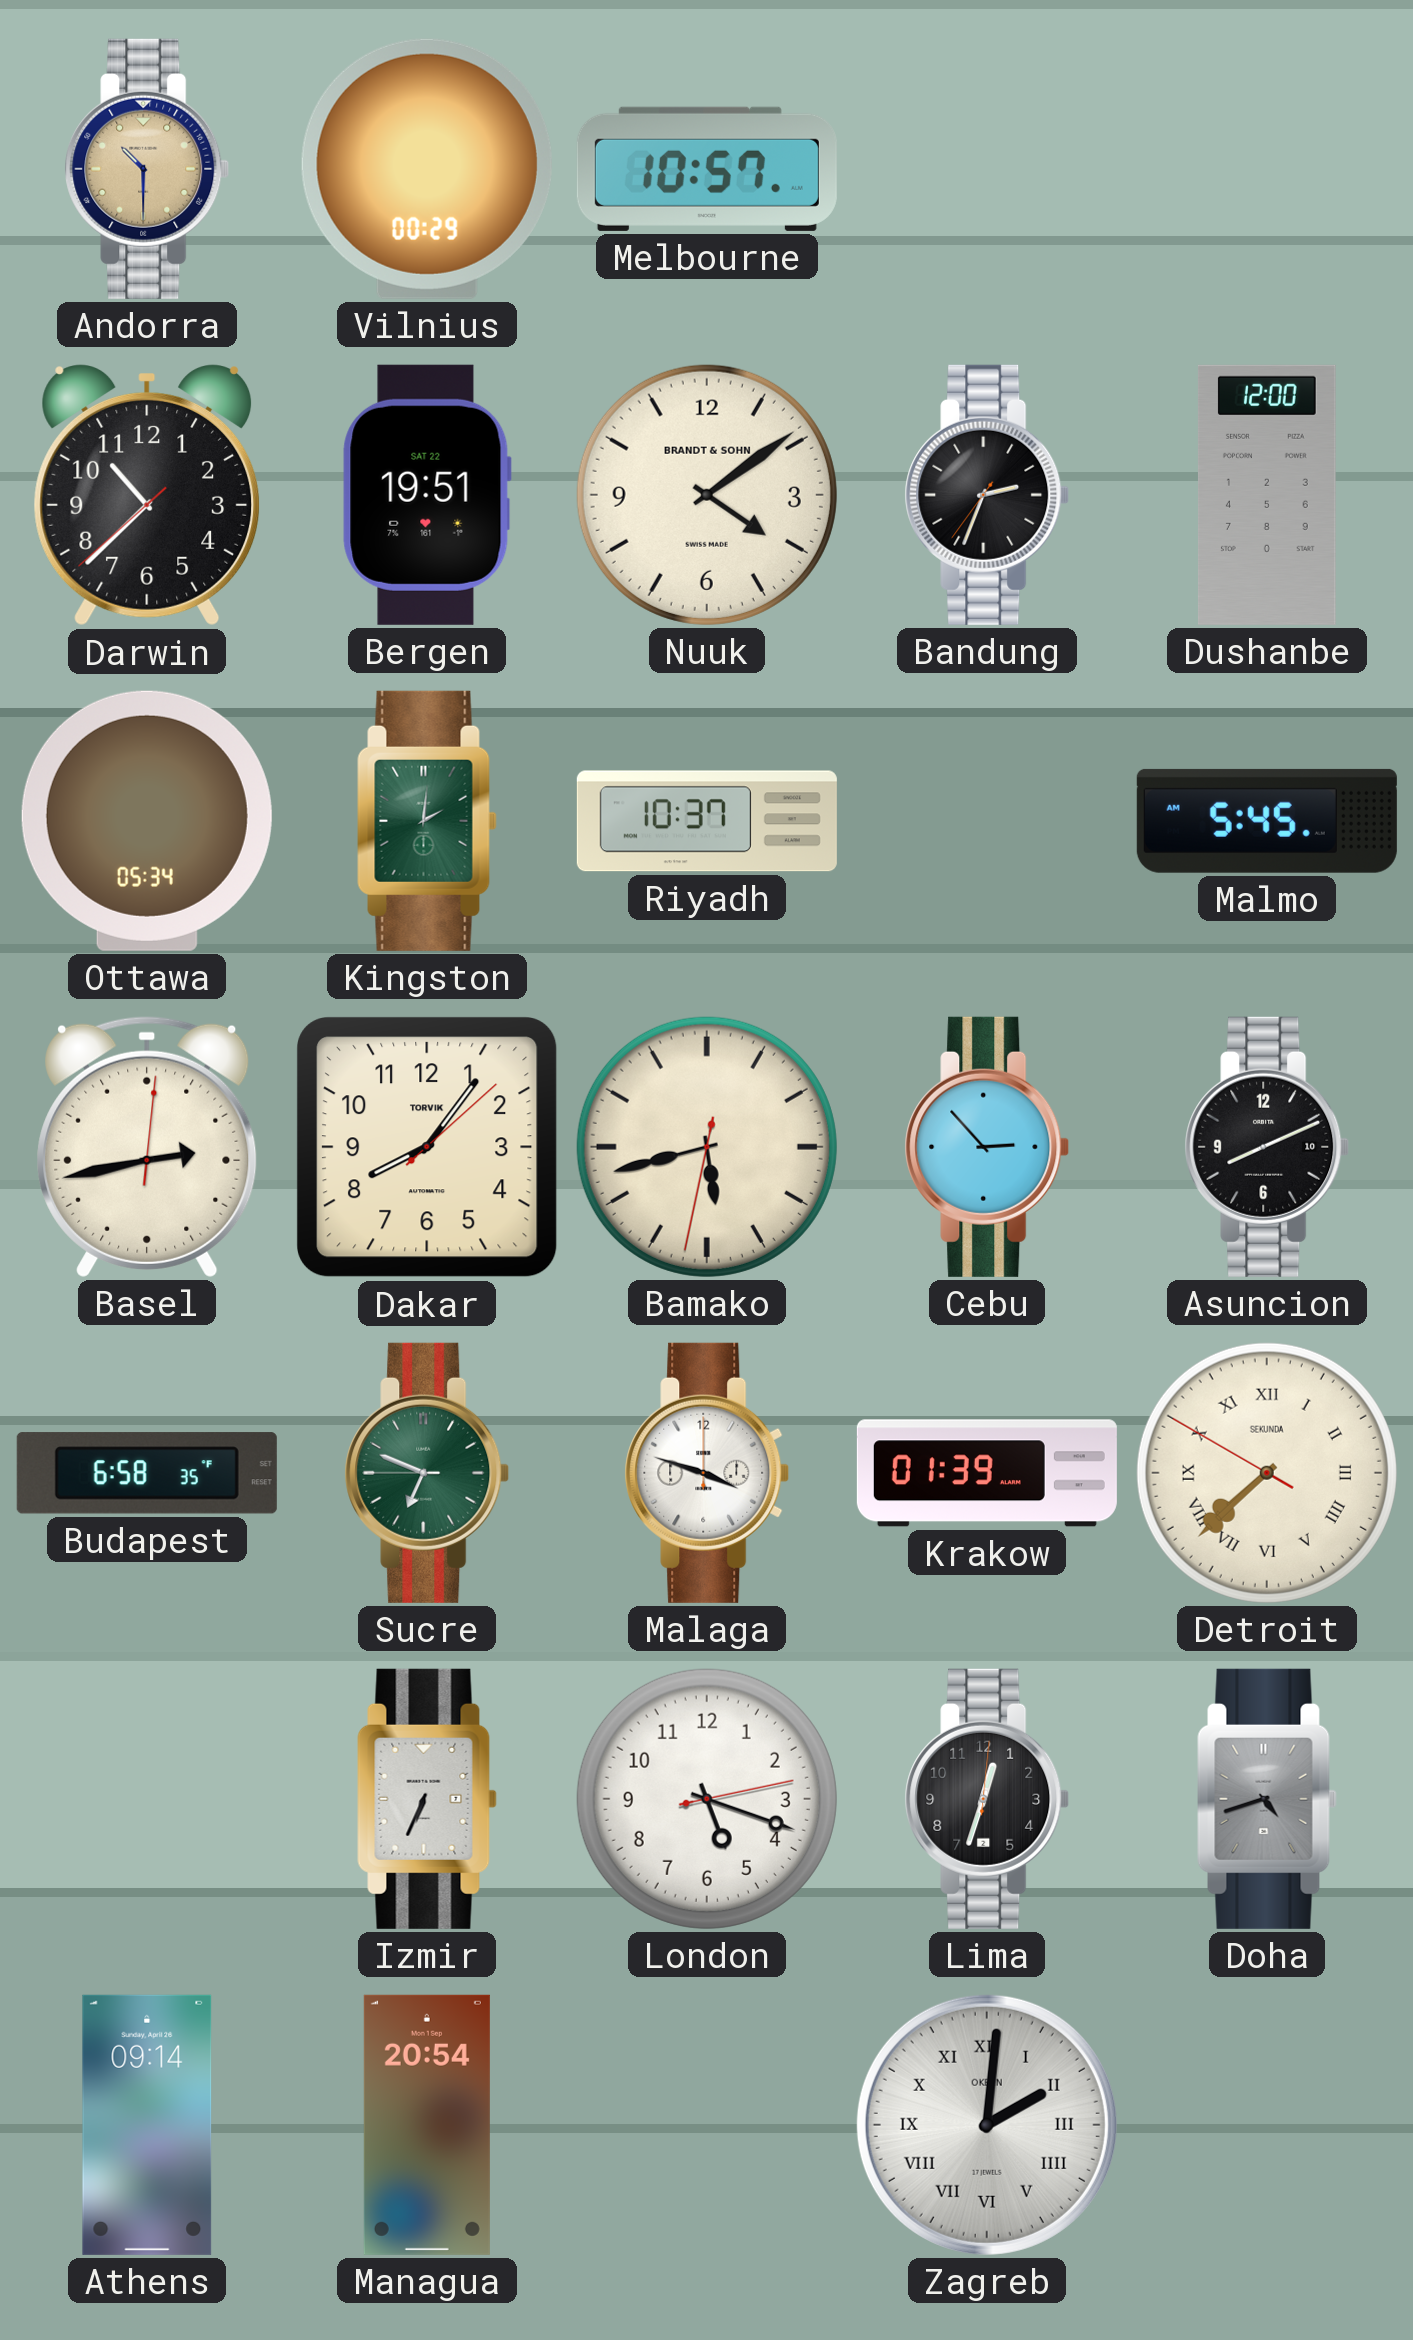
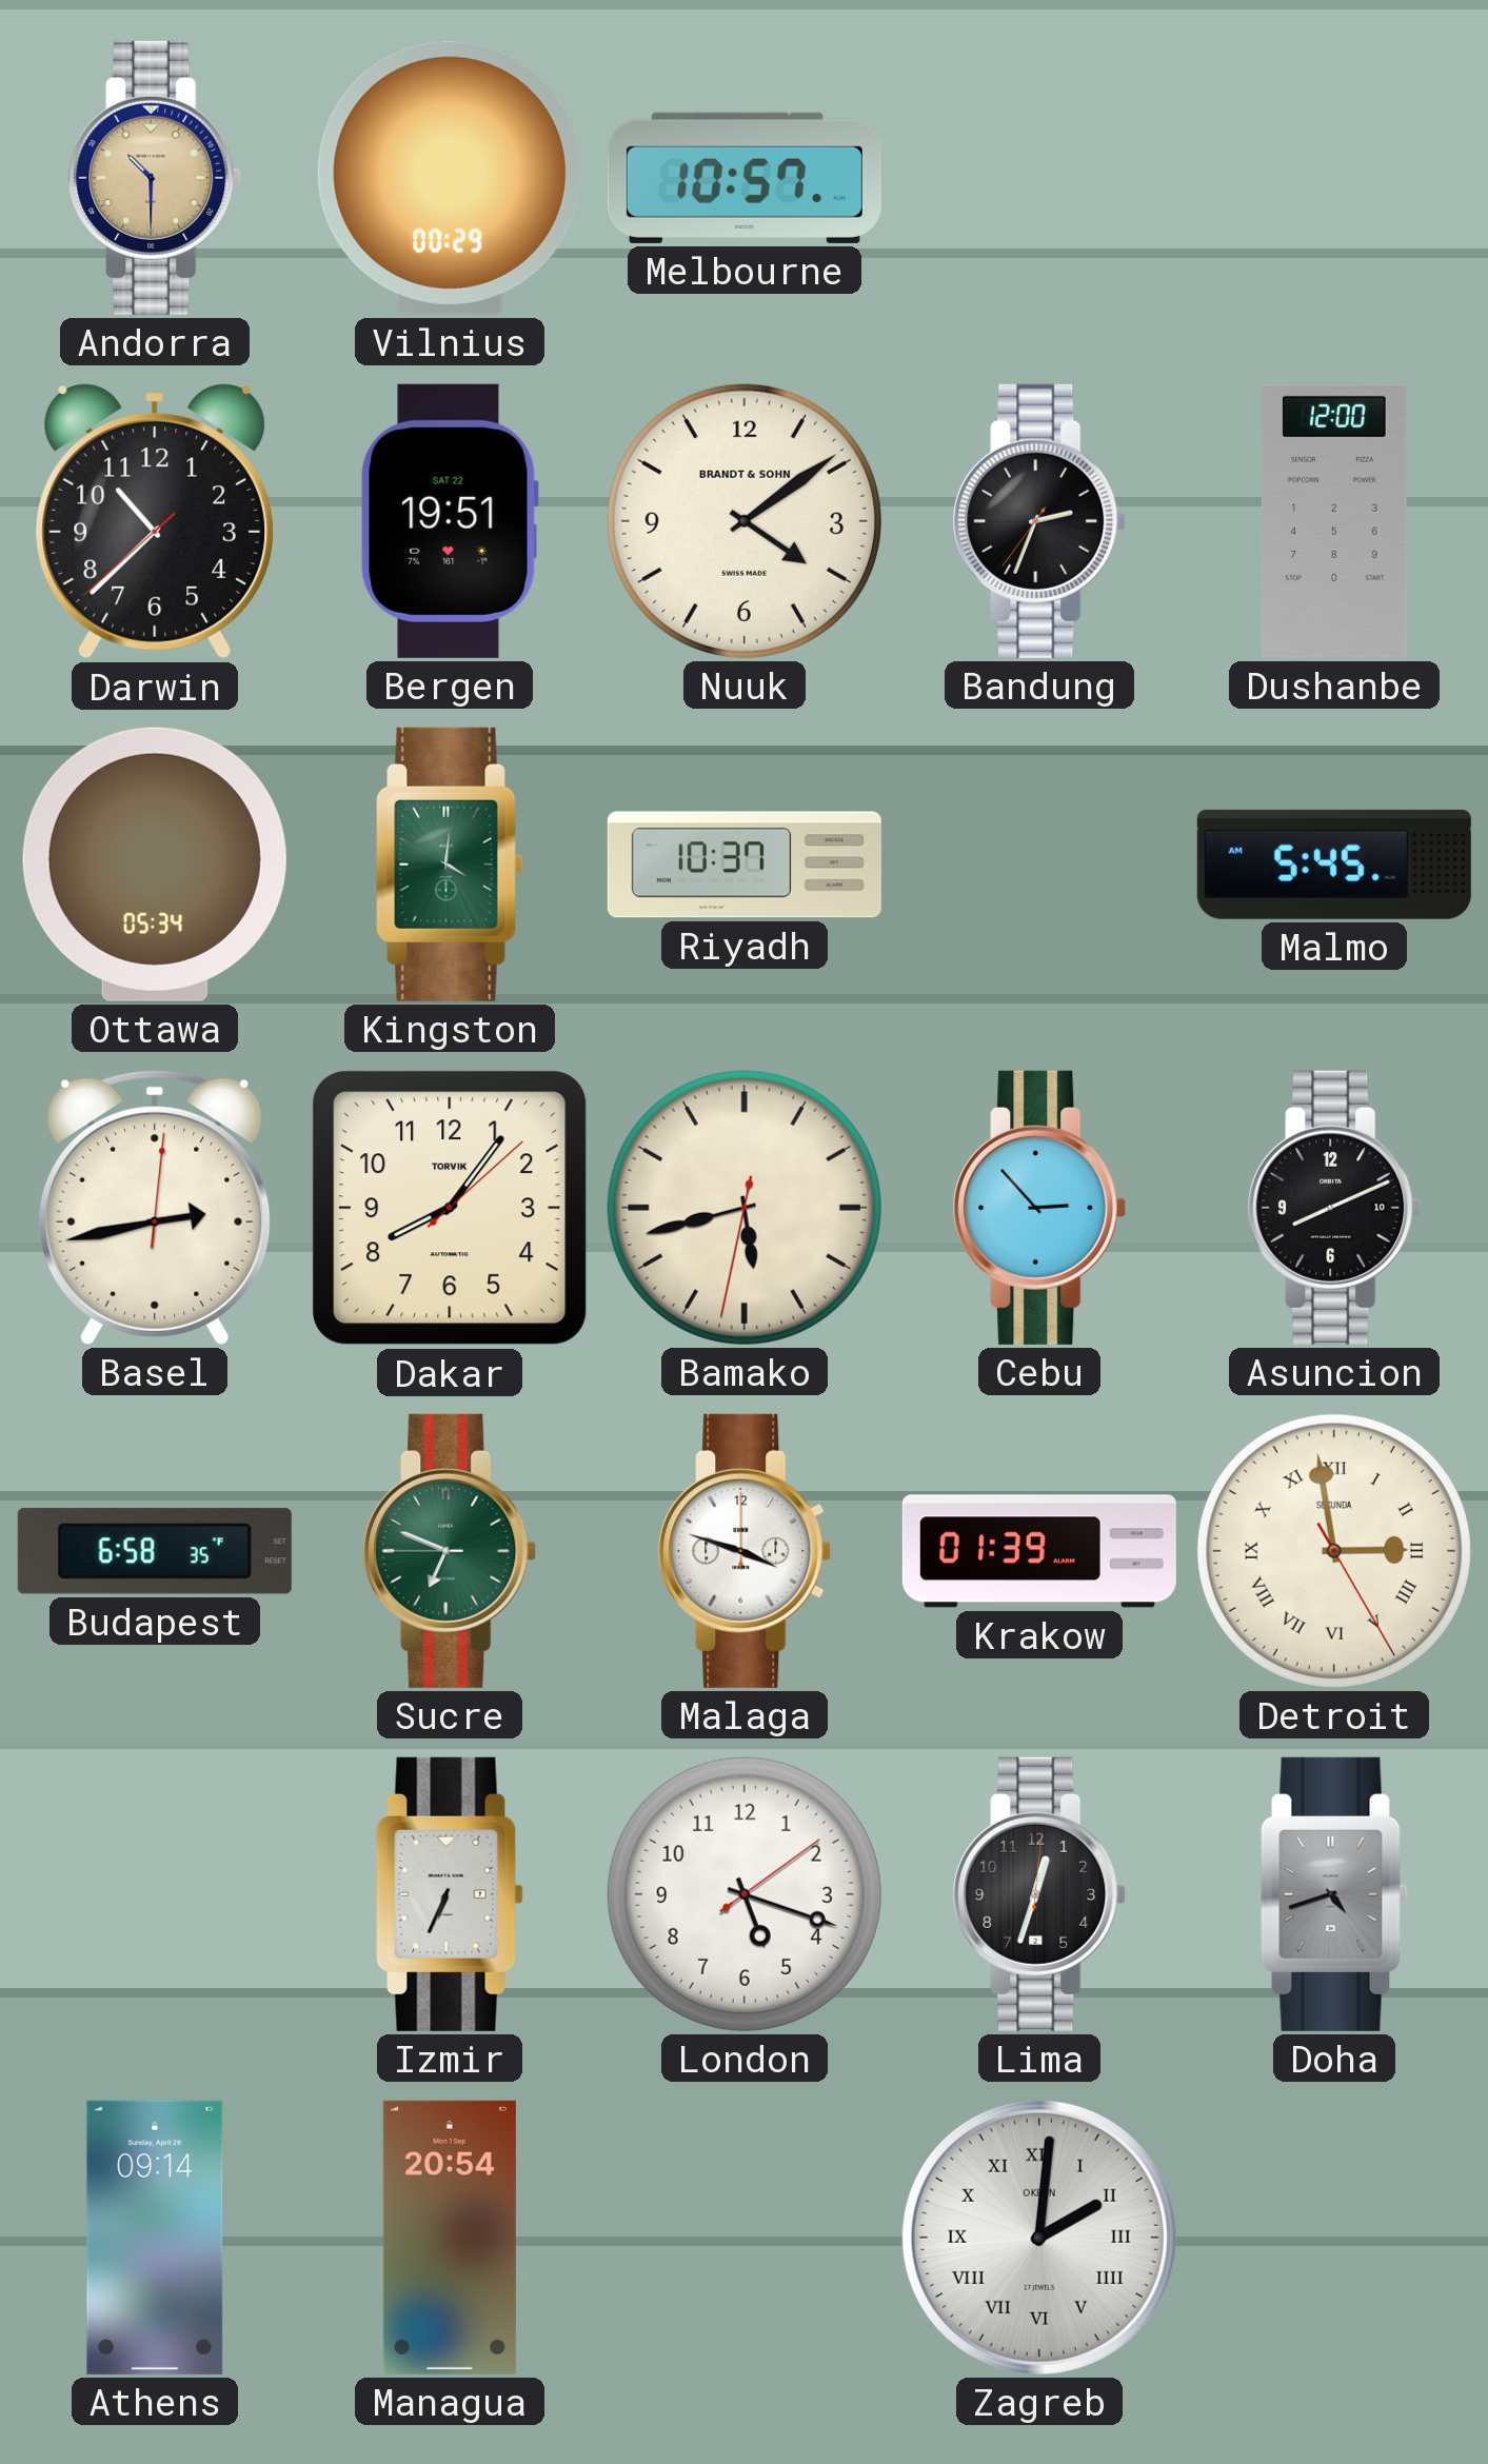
Kingston: 2:01 -> 4:01 (450, 865)
Detroit: 7:37 -> 2:58 (1334, 1551)
London: 5:18:13 -> 5:18:09 (745, 1894)
